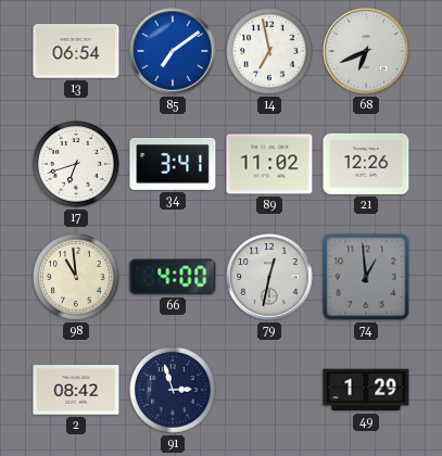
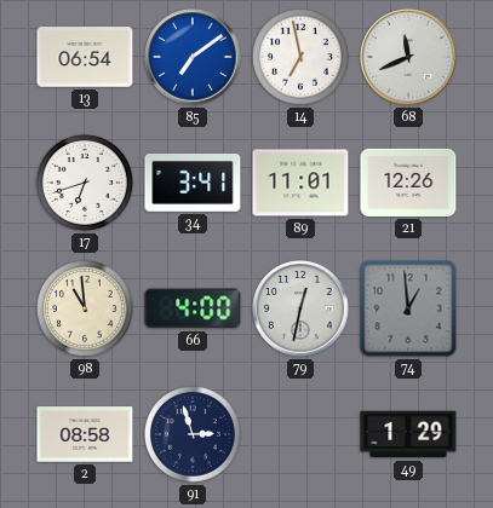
68: 6:41 -> 11:41 (408, 57)
89: 11:02 -> 11:01 (300, 183)
2: 08:42 -> 08:58 (85, 434)
